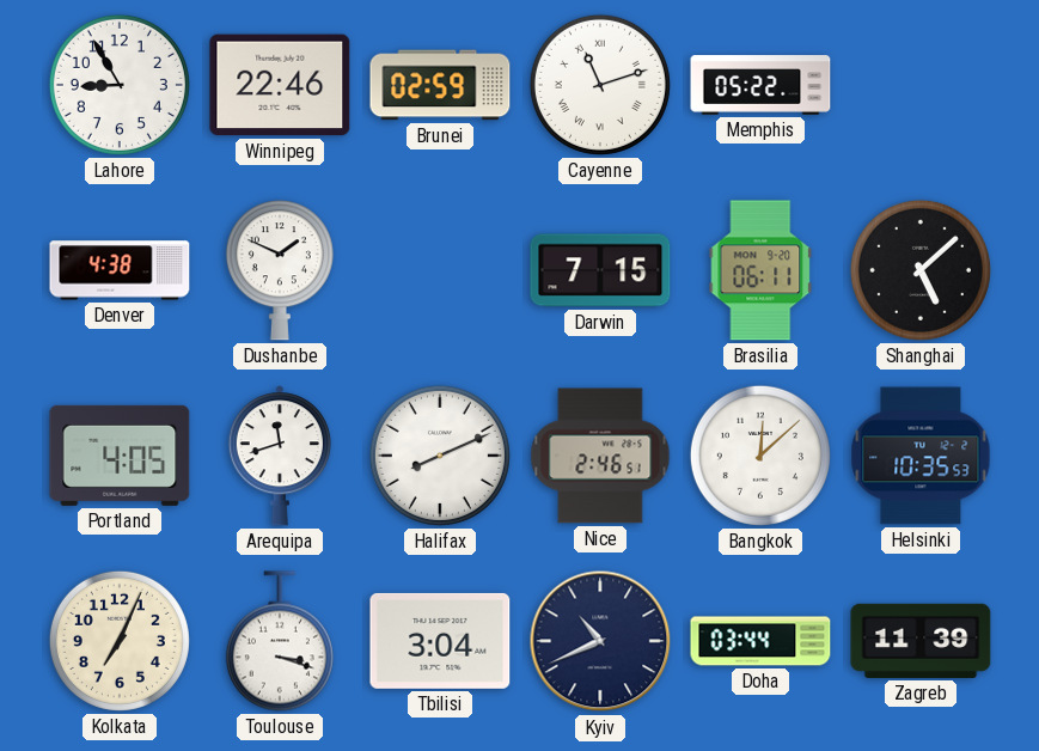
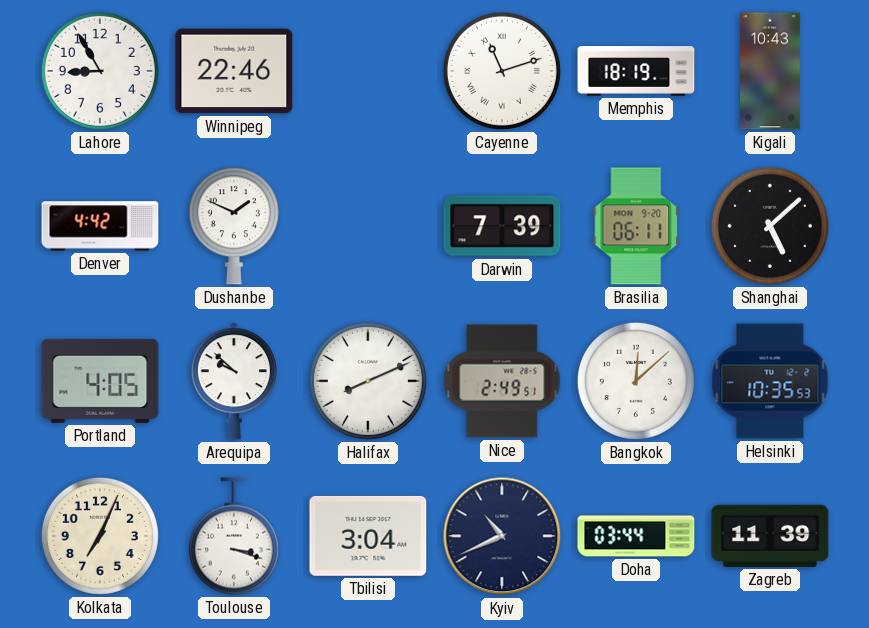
Brunei: 02:59 -> none (440, 85)
Memphis: 05:22 -> 18:19 (636, 71)
Kigali: none -> 10:43 (771, 71)
Denver: 4:38 -> 4:42 (100, 226)
Darwin: 7:15 -> 7:39 (502, 226)
Arequipa: 11:42 -> 9:52 (234, 381)
Nice: 2:46 -> 2:49 (502, 381)
